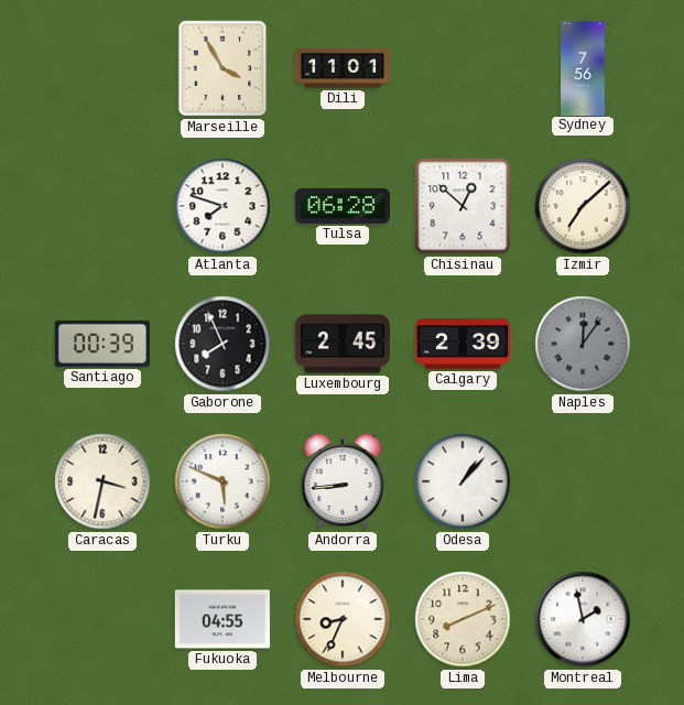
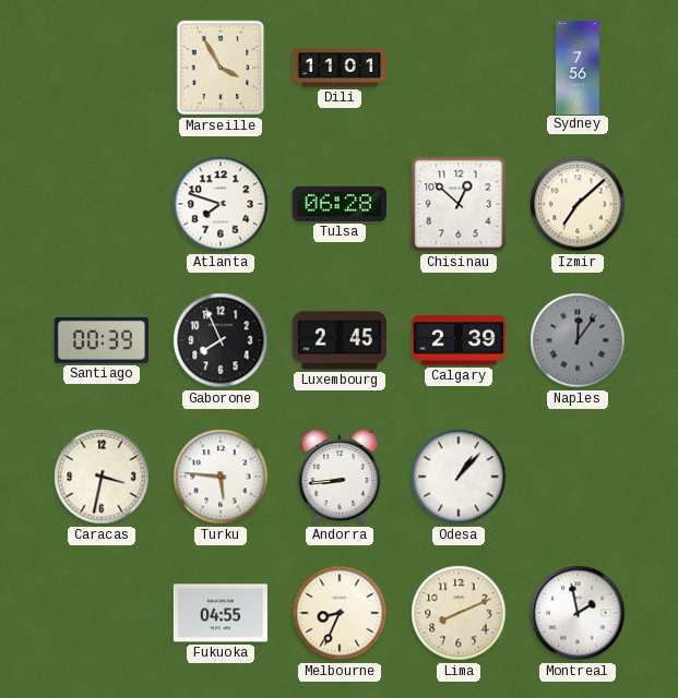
Turku: 5:49 -> 5:46 (221, 477)
